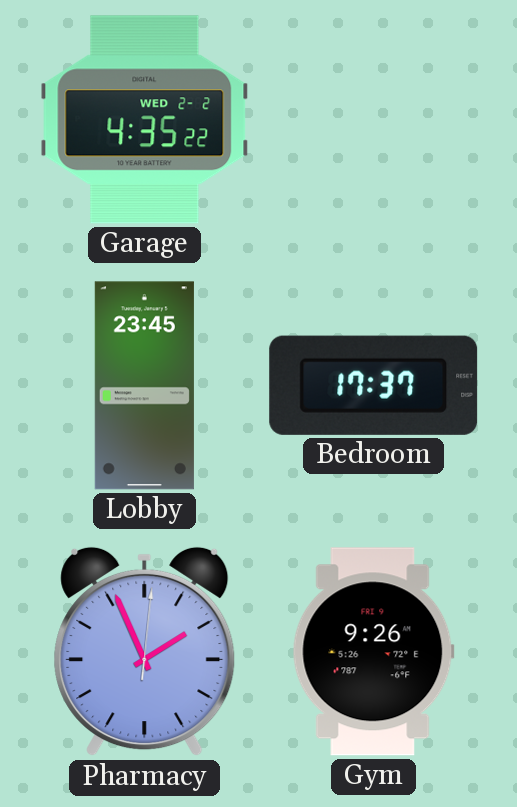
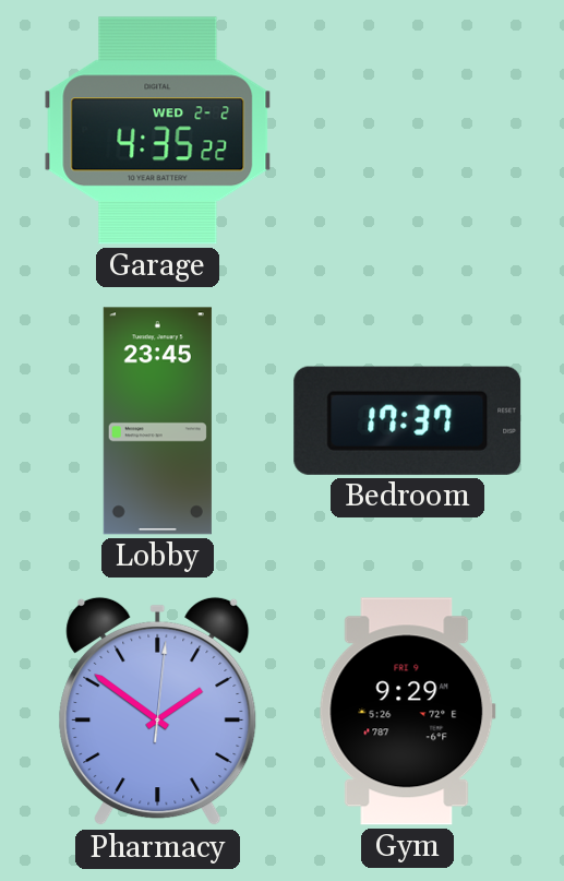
Pharmacy: 1:56 -> 1:51 (158, 712)
Gym: 9:26 -> 9:29 (407, 712)
